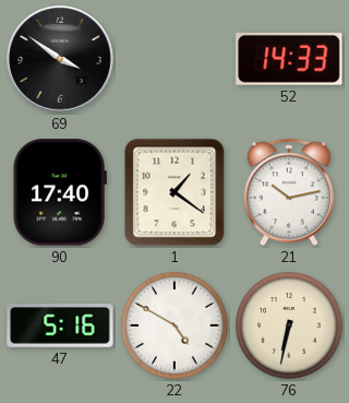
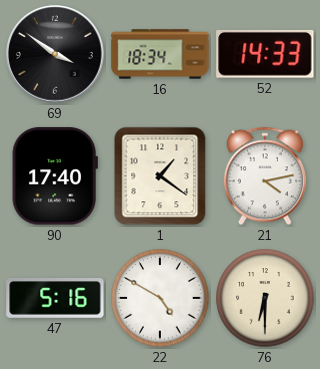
16: none -> 18:34 (160, 54)
21: 10:13 -> 4:13 (265, 176)
76: 6:32 -> 6:30 (265, 298)
